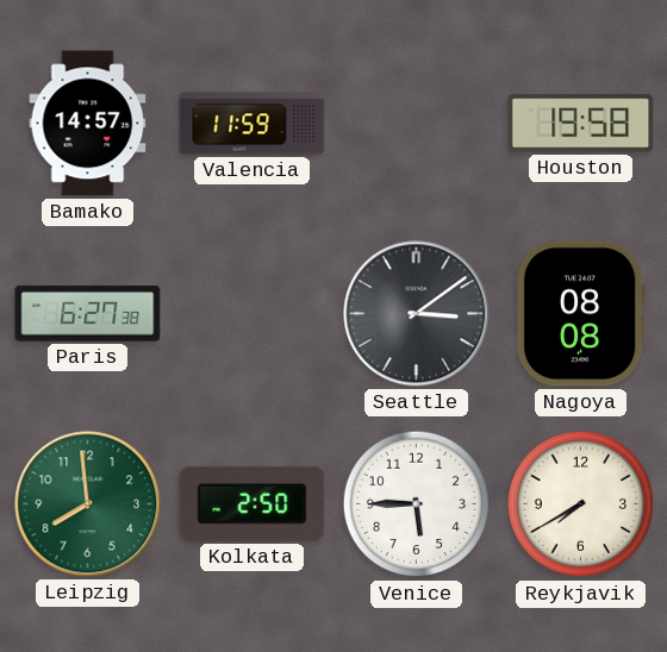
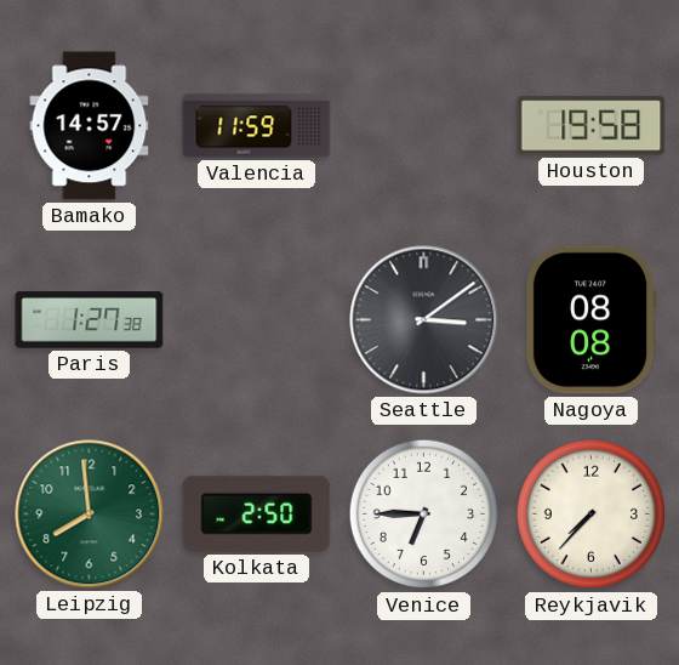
Paris: 6:27 -> 1:27 (90, 320)
Venice: 5:45 -> 6:45 (424, 515)
Reykjavik: 7:40 -> 7:37 (592, 515)
